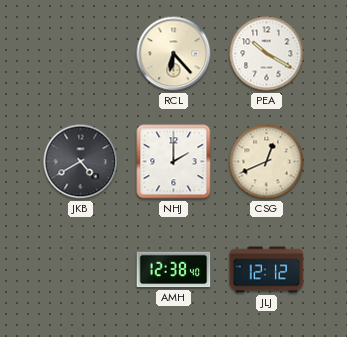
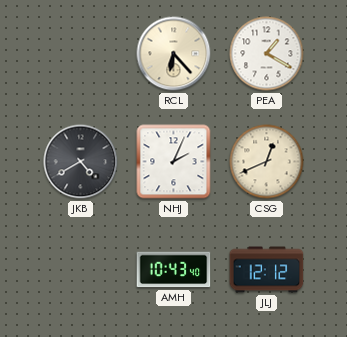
PEA: 10:20 -> 1:20 (267, 54)
NHJ: 2:00 -> 2:04 (174, 162)
AMH: 12:38 -> 10:43 (174, 270)
